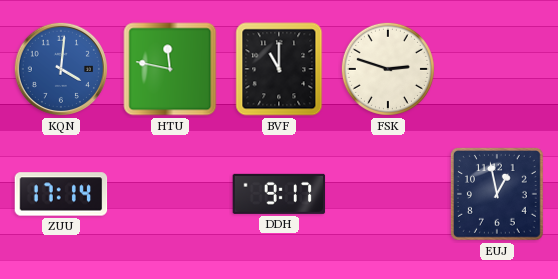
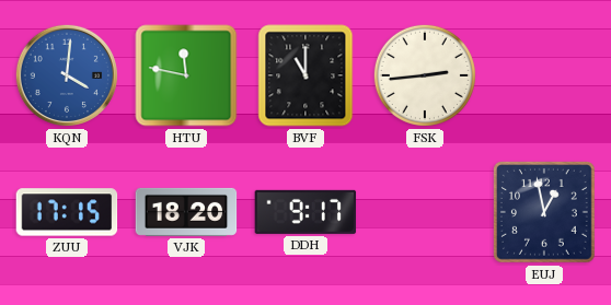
FSK: 2:48 -> 2:44 (425, 75)
ZUU: 17:14 -> 17:15 (67, 212)
VJK: none -> 18:20 (186, 212)
